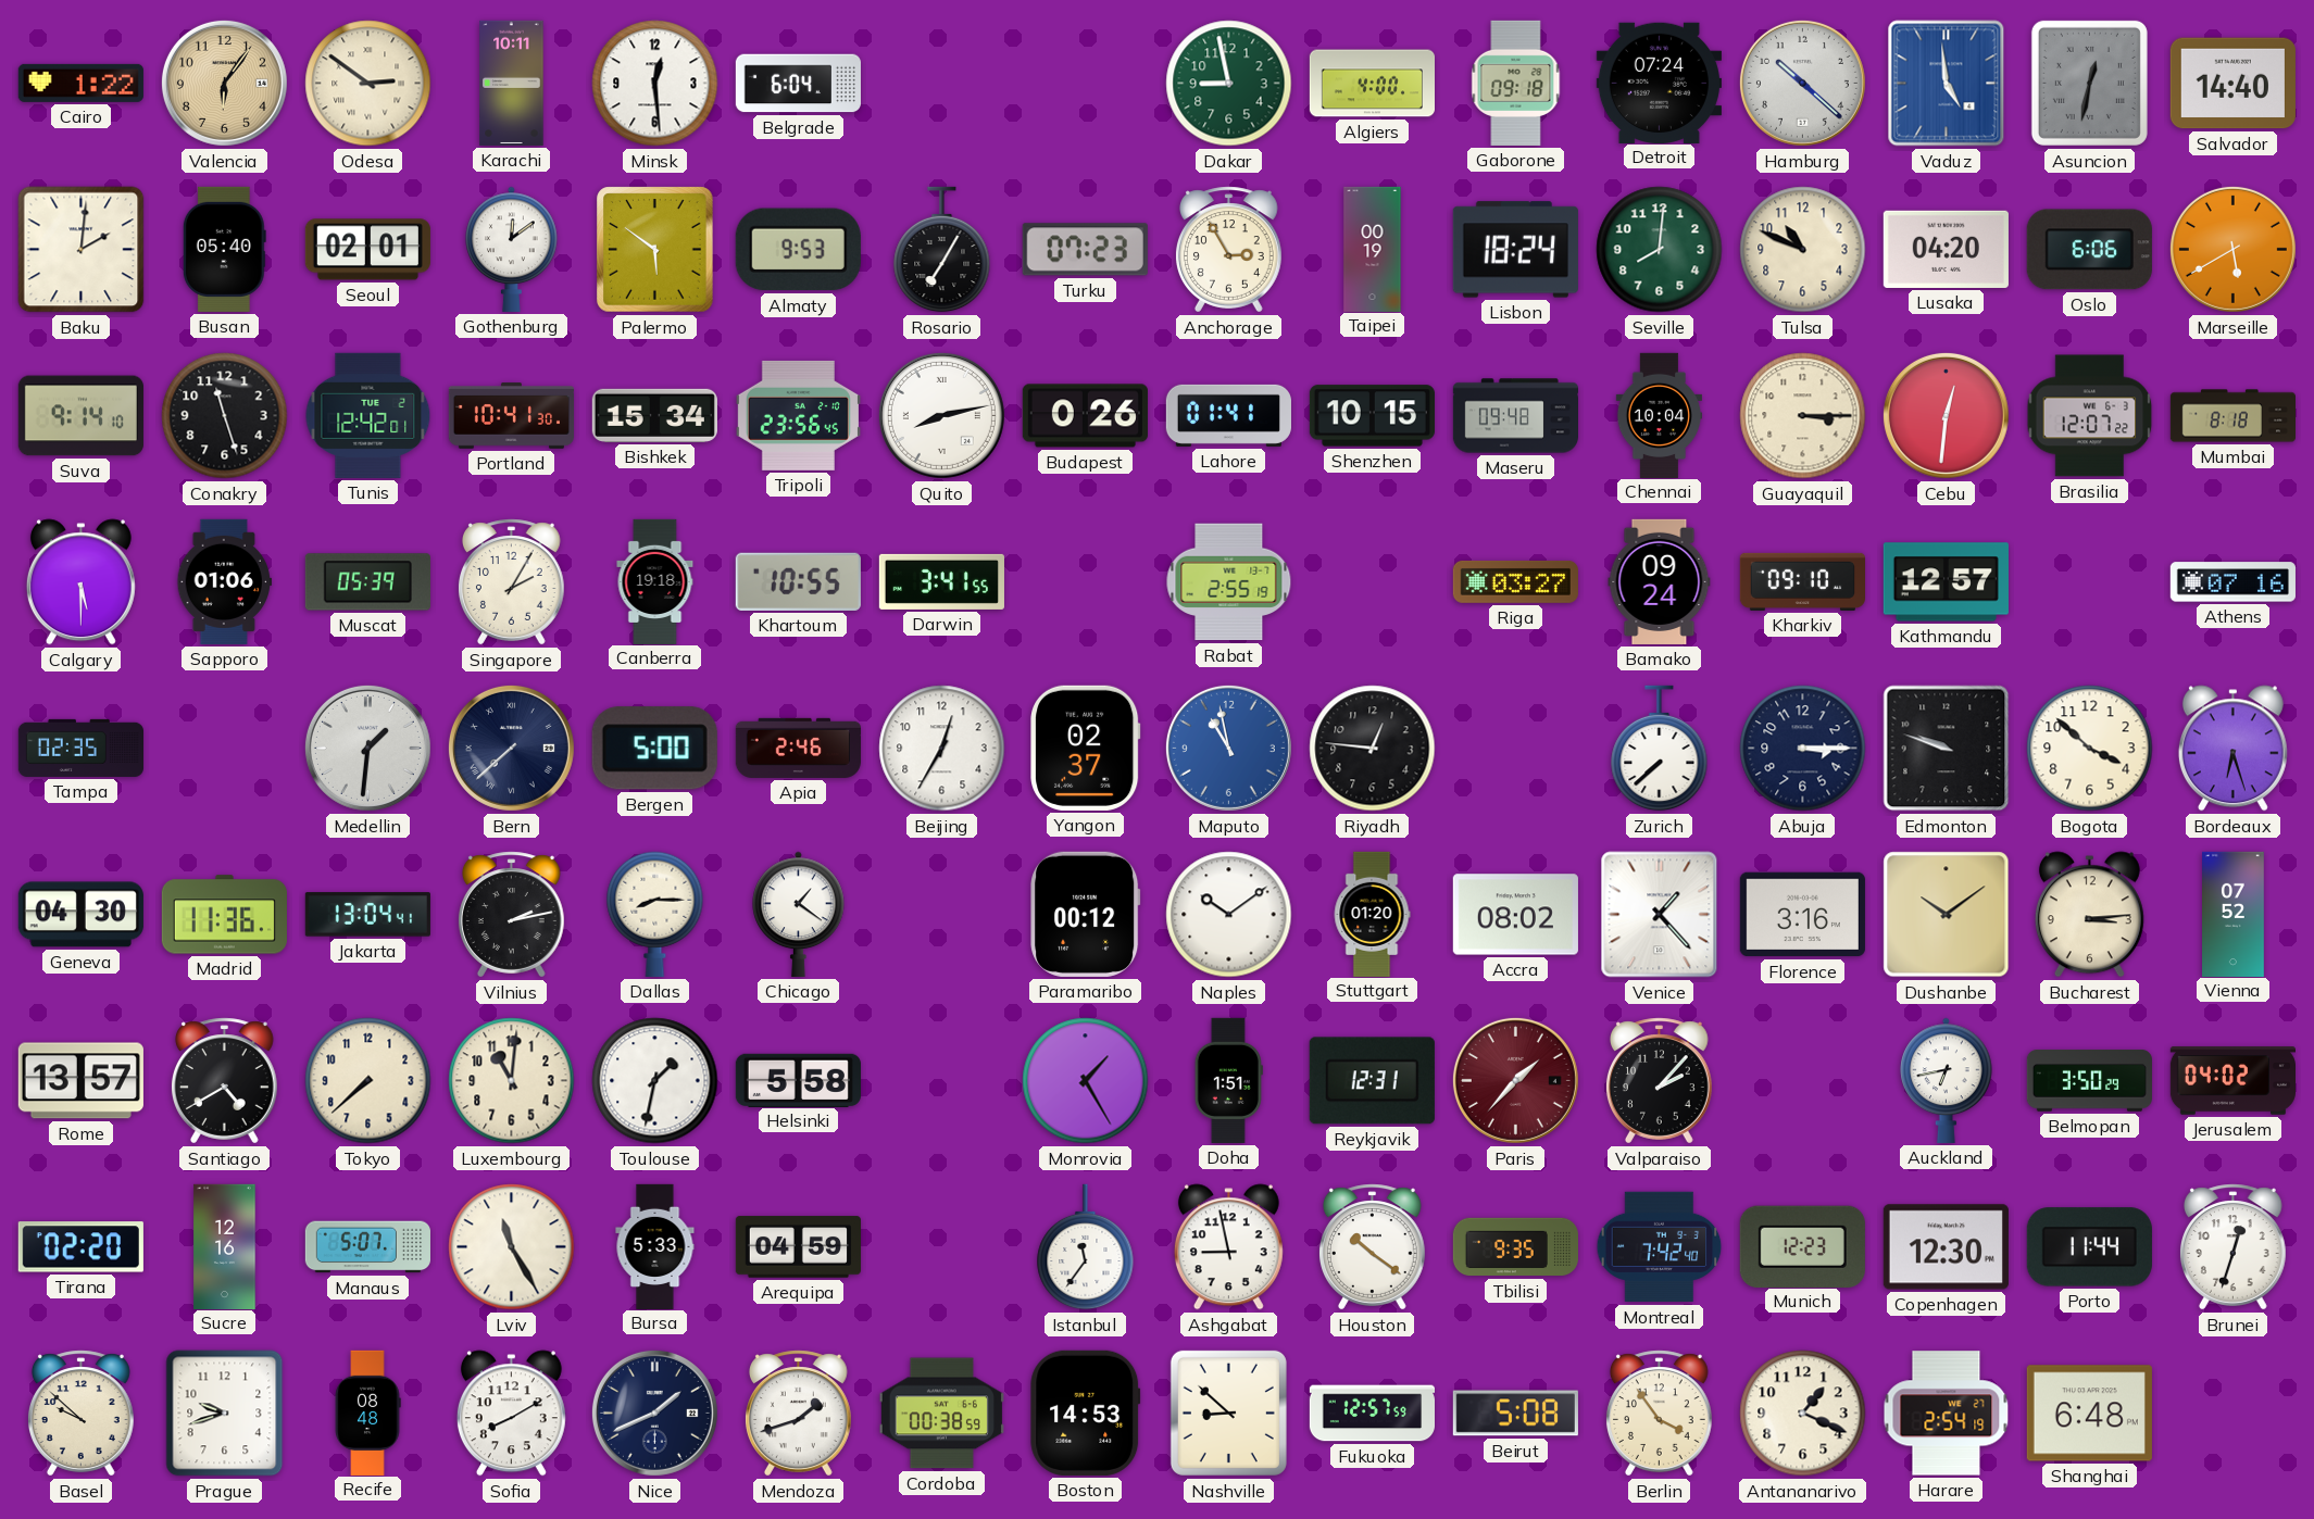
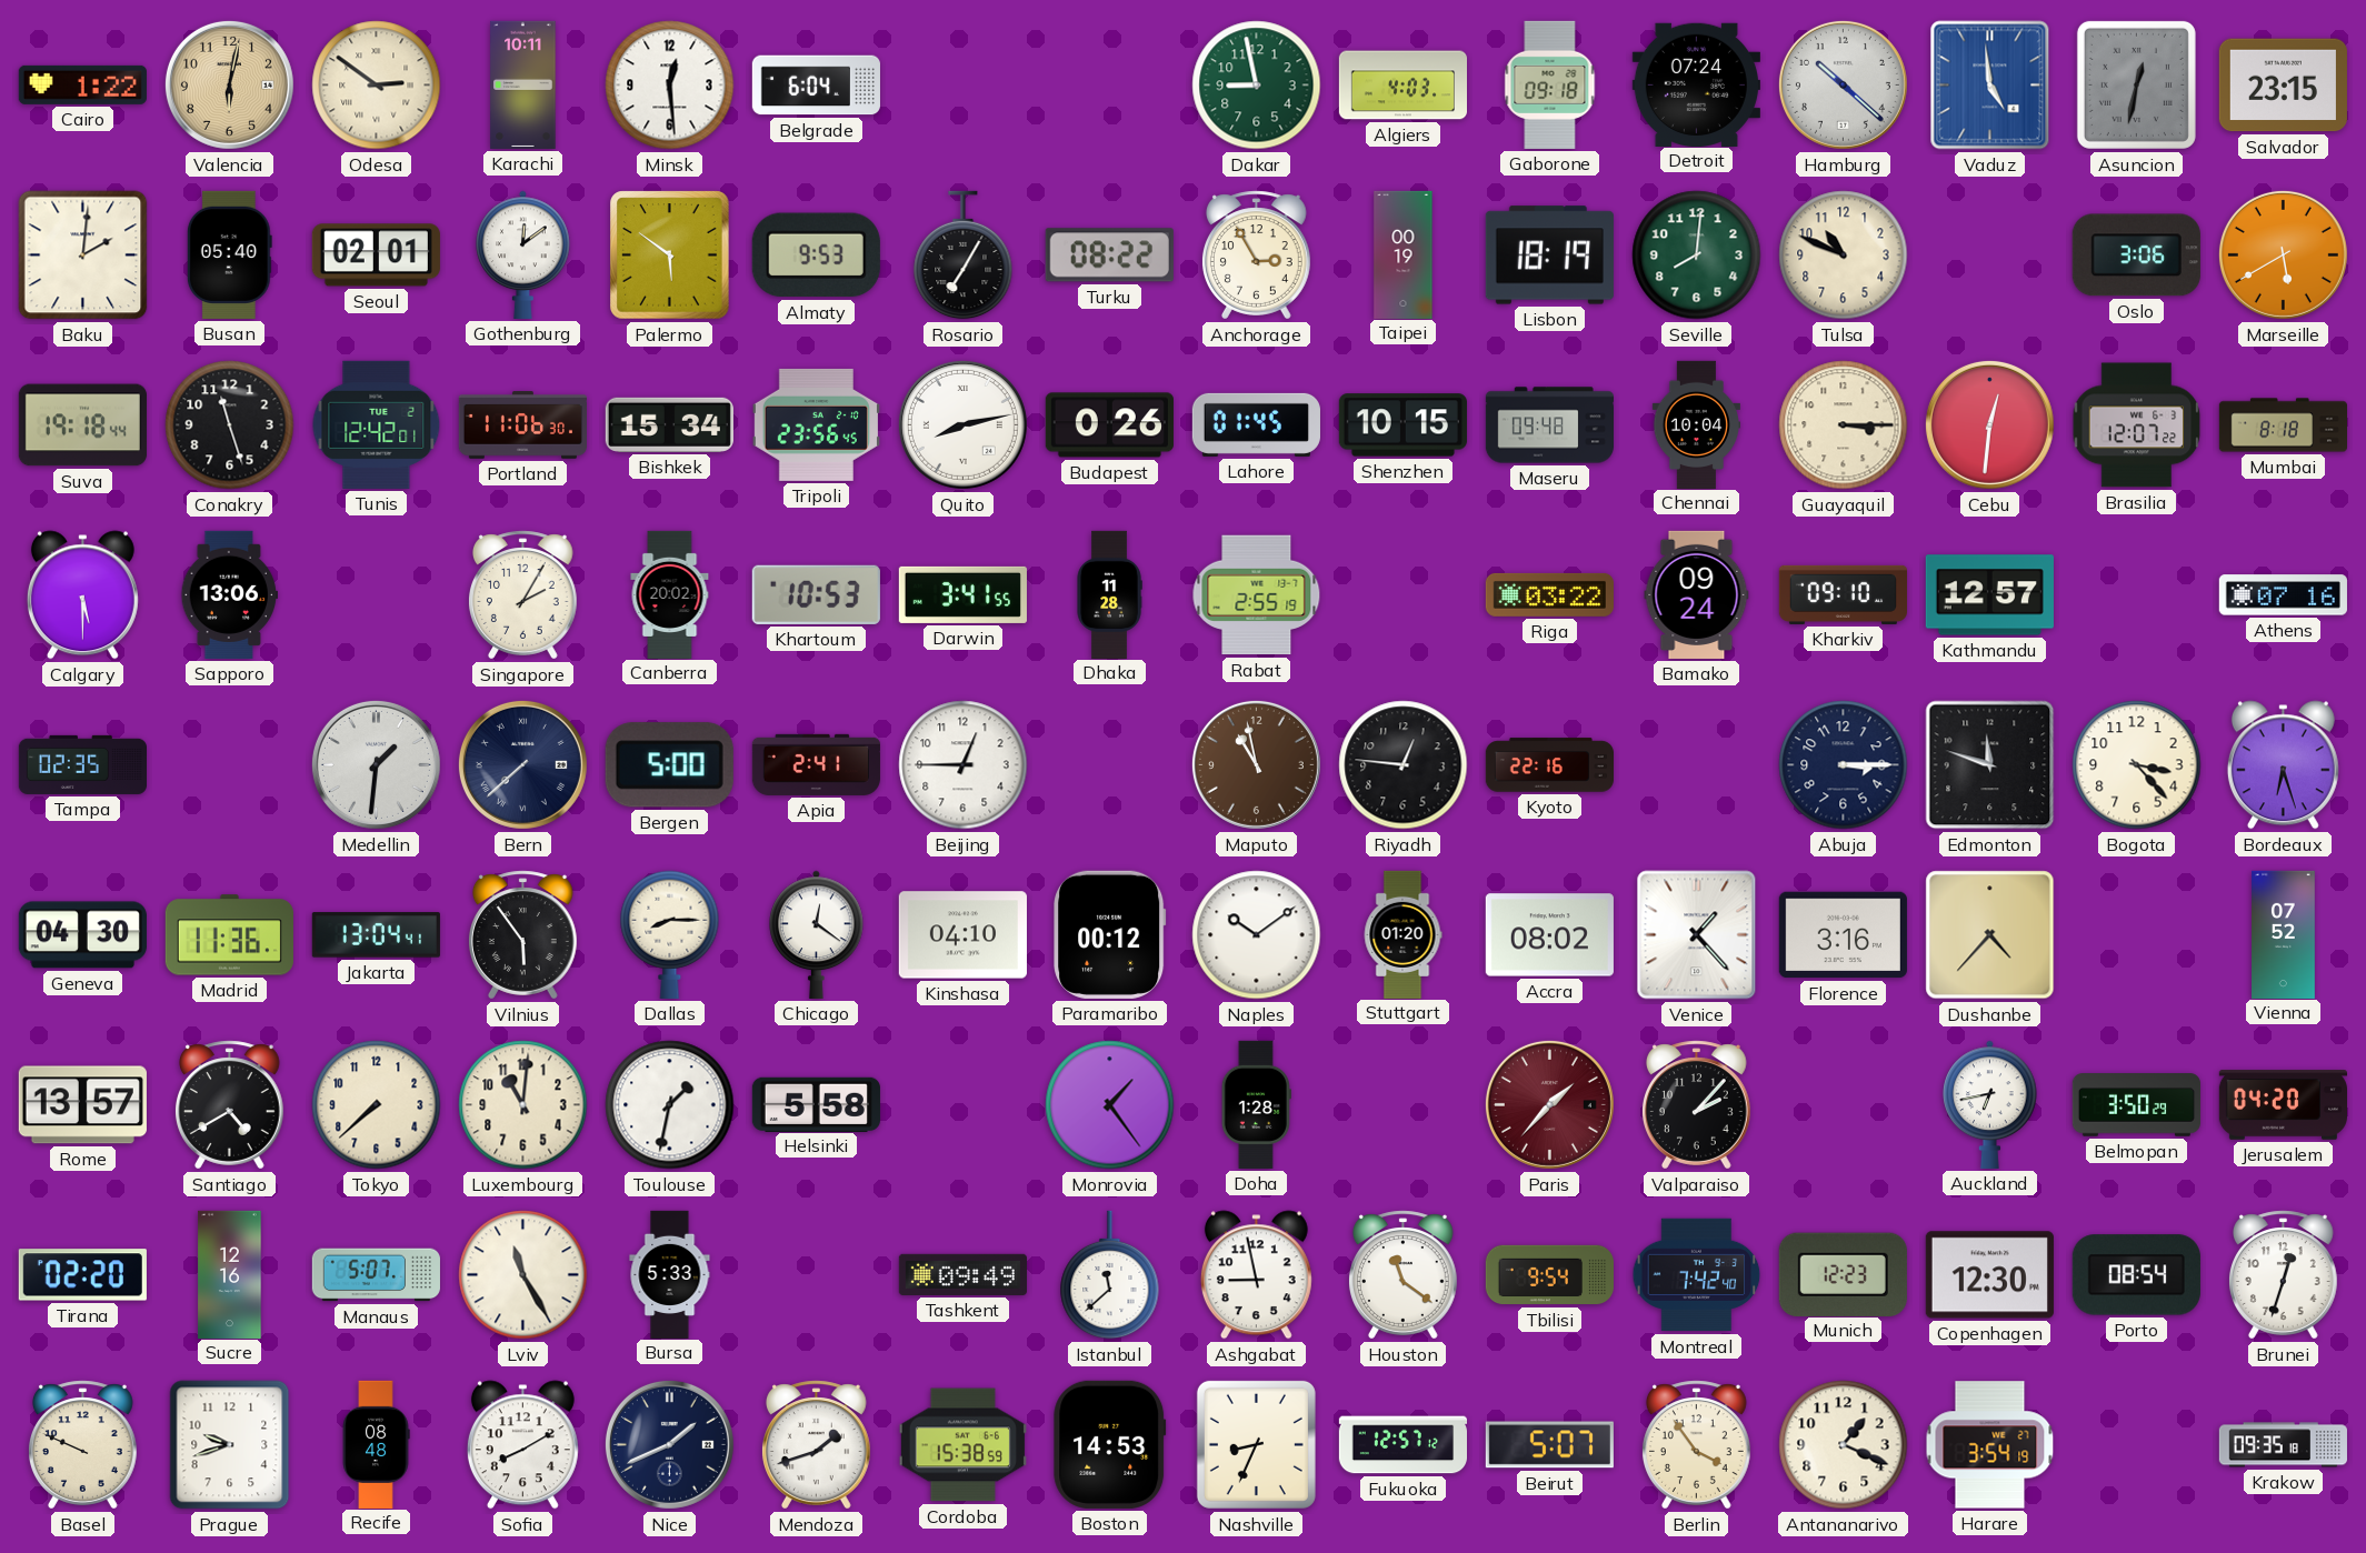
Valencia: 6:06 -> 6:02 (229, 84)
Algiers: 4:00 -> 4:03 (1402, 86)
Salvador: 14:40 -> 23:15 (2283, 86)
Turku: 07:23 -> 08:22 (1109, 256)
Lisbon: 18:24 -> 18:19 (1549, 256)
Lusaka: 04:20 -> none (1946, 249)
Oslo: 6:06 -> 3:06 (2136, 256)
Suva: 9:14 -> 19:18 (82, 425)
Portland: 10:41 -> 11:06 (522, 425)
Lahore: 01:41 -> 01:45 (1256, 424)
Sapporo: 01:06 -> 13:06 (229, 594)
Muscat: 05:39 -> none (367, 582)
Canberra: 19:18 -> 20:02 (670, 594)
Khartoum: 10:55 -> 10:53 (816, 594)
Dhaka: none -> 11:28 (1109, 594)
Riga: 03:27 -> 03:22 (1549, 594)
Apia: 2:46 -> 2:41 (816, 764)
Beijing: 12:35 -> 12:45 (964, 765)
Yangon: 02:37 -> none (1086, 748)
Maputo dial: blue -> brown (1256, 764)
Kyoto: none -> 22:16 (1549, 765)
Zurich: 7:38 -> none (1660, 749)
Edmonton: 9:48 -> 11:48 (1990, 765)
Bogota: 3:52 -> 3:23 (2137, 765)
Vilnius: 2:13 -> 5:54 (522, 935)
Chicago: 1:21 -> 12:21 (817, 934)
Kinshasa: none -> 04:10 (962, 935)
Dushanbe: 10:09 -> 4:37 (1990, 935)
Bucharest: 3:14 -> none (2089, 915)
Monrovia: 1:25 -> 1:24 (1110, 1105)
Doha: 1:51 -> 1:28 (1256, 1104)
Reykjavik: 12:31 -> none (1372, 1081)
Jerusalem: 04:02 -> 04:20 (2283, 1105)
Arequipa: 04:59 -> none (798, 1247)
Tashkent: none -> 09:49 (962, 1274)
Istanbul: 11:36 -> 11:38 (1110, 1275)
Houston: 10:21 -> 11:21 (1402, 1275)
Tbilisi: 9:35 -> 9:54 (1549, 1275)
Porto: 11:44 -> 08:54 (2136, 1275)
Basel: 9:52 -> 9:49 (82, 1445)
Cordoba: 00:38 -> 15:38 (962, 1445)
Nashville: 8:52 -> 8:34 (1256, 1444)
Fukuoka: 12:57:59 -> 12:57:12 (1402, 1445)
Beirut: 5:08 -> 5:07 (1549, 1445)
Harare: 2:54 -> 3:54 (1990, 1445)
Shanghai: 6:48 -> none (2089, 1414)
Krakow: none -> 09:35 (2283, 1445)
